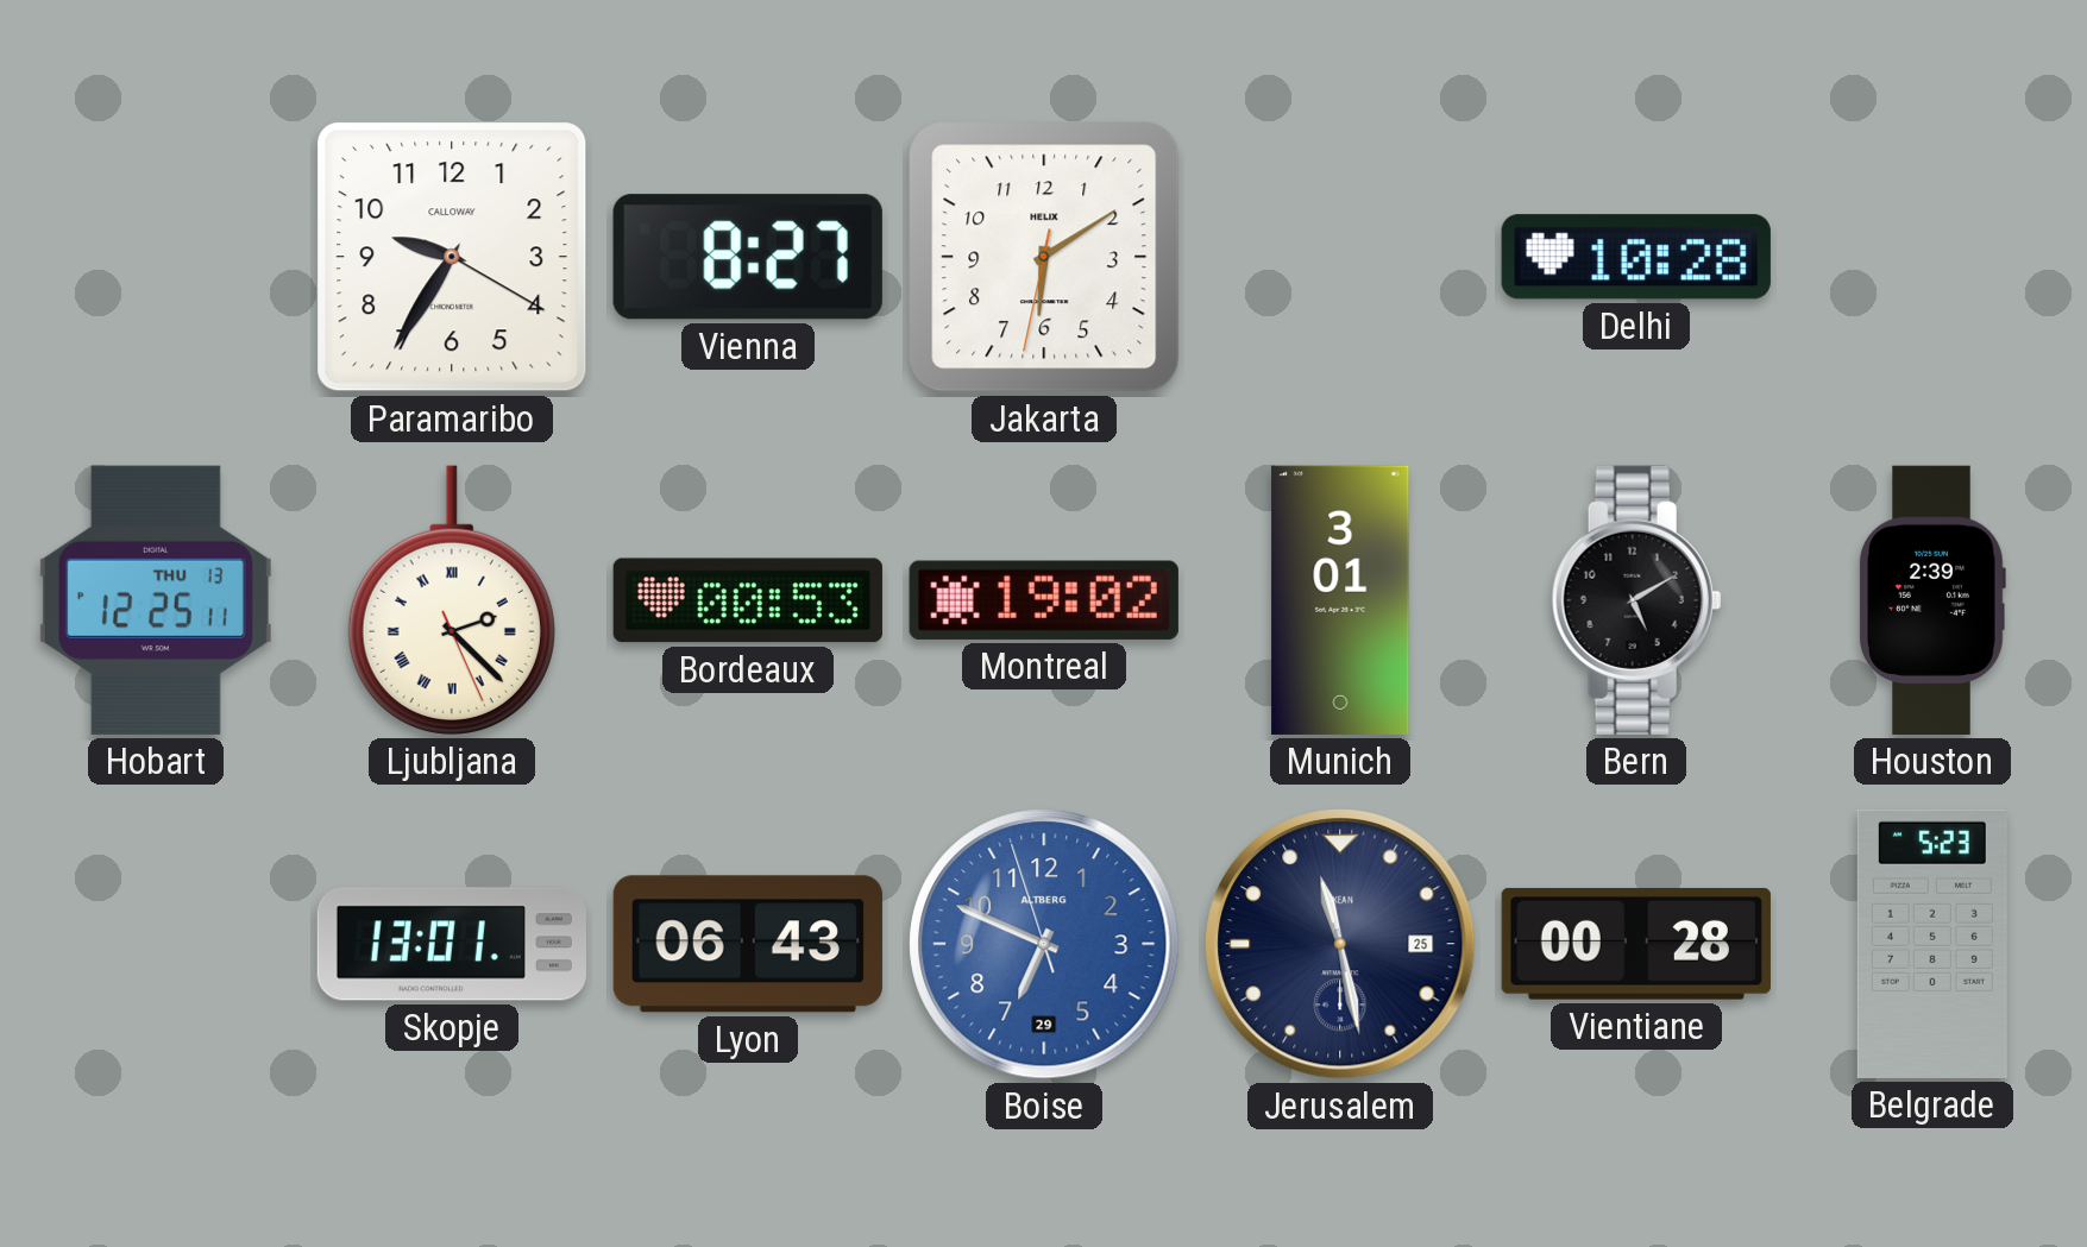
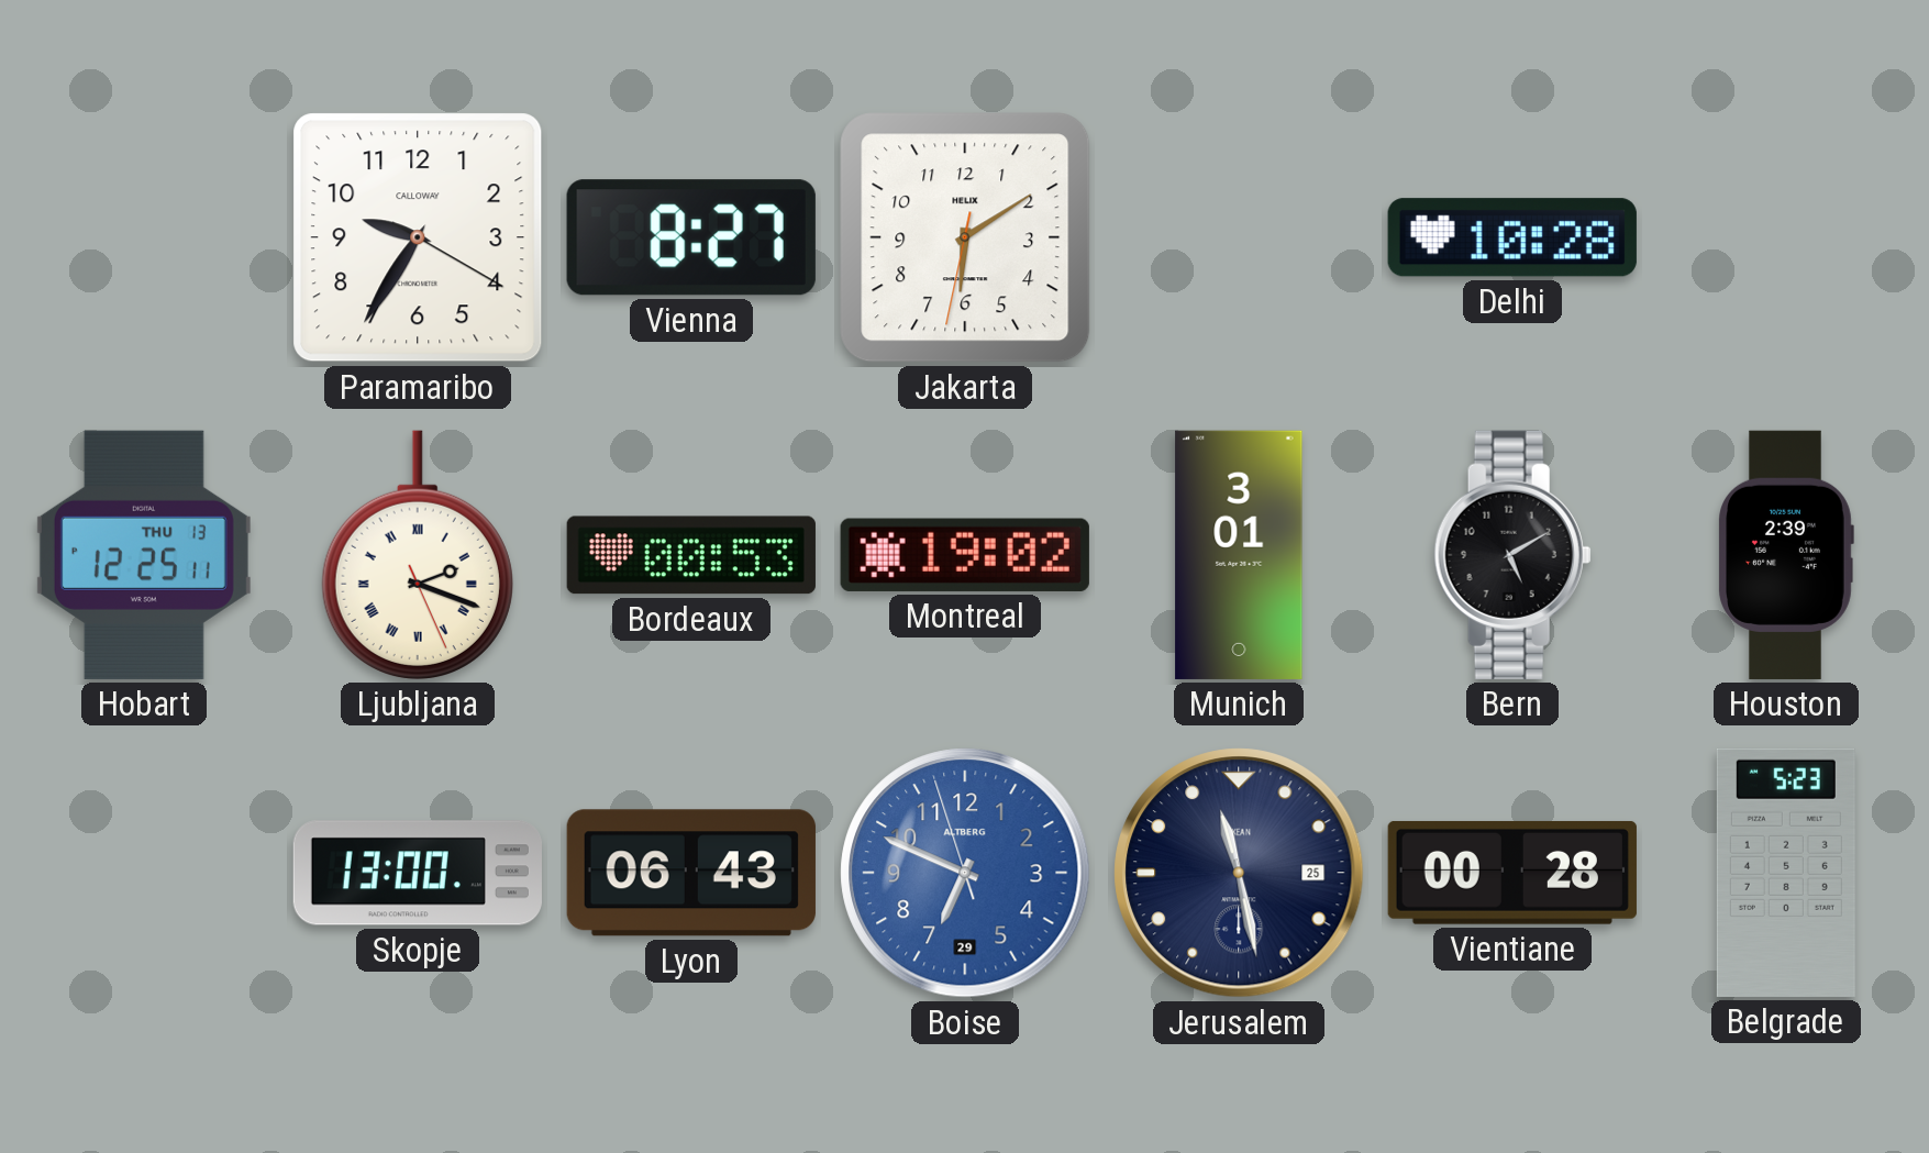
Ljubljana: 2:22 -> 2:18 (418, 555)
Skopje: 13:01 -> 13:00 (418, 873)
